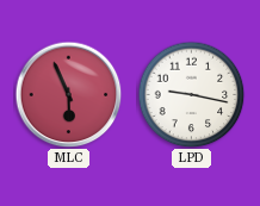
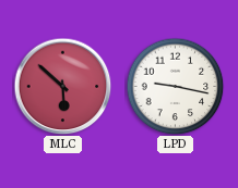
MLC: 5:56 -> 5:52 (62, 86)
